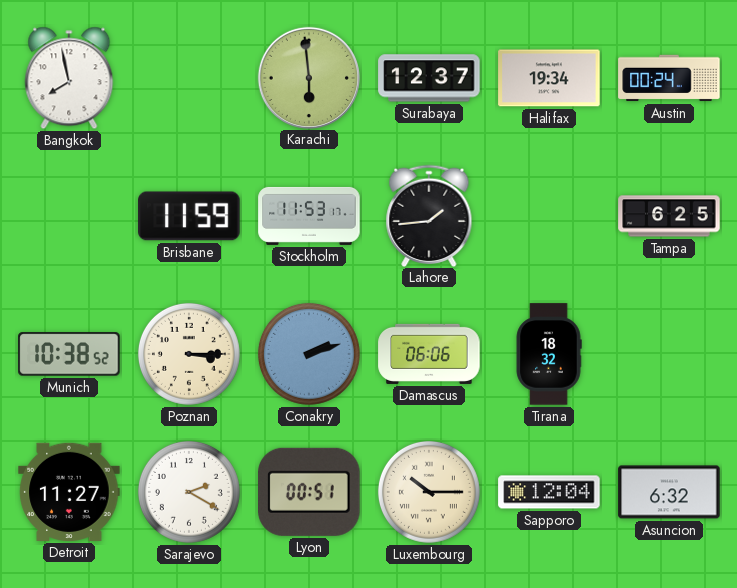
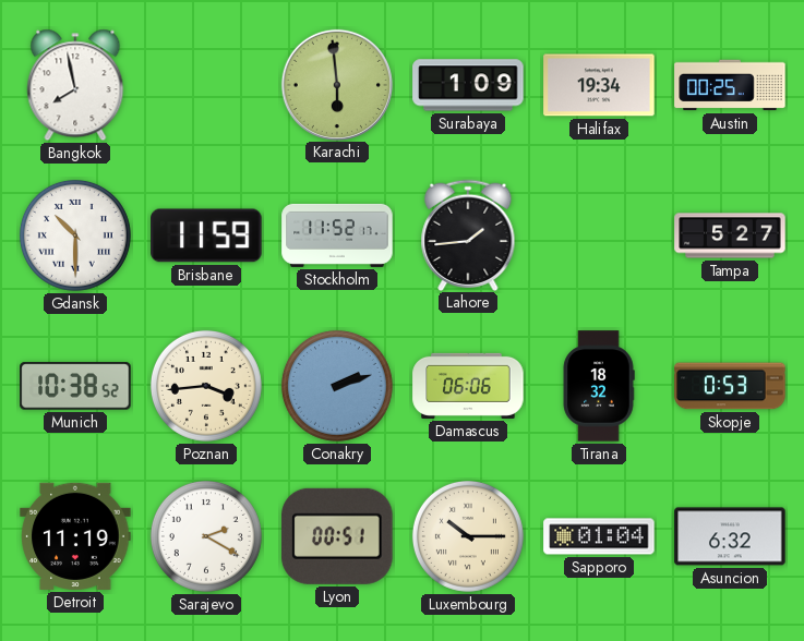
Surabaya: 12:37 -> 1:09 (468, 85)
Austin: 00:24 -> 00:25 (730, 85)
Gdansk: none -> 10:30 (75, 235)
Stockholm: 11:53 -> 11:52 (337, 235)
Tampa: 6:25 -> 5:27 (730, 235)
Poznan: 3:15 -> 3:44 (206, 386)
Skopje: none -> 0:53 (730, 386)
Detroit: 11:27 -> 11:19 (75, 536)
Sapporo: 12:04 -> 01:04 (599, 536)
